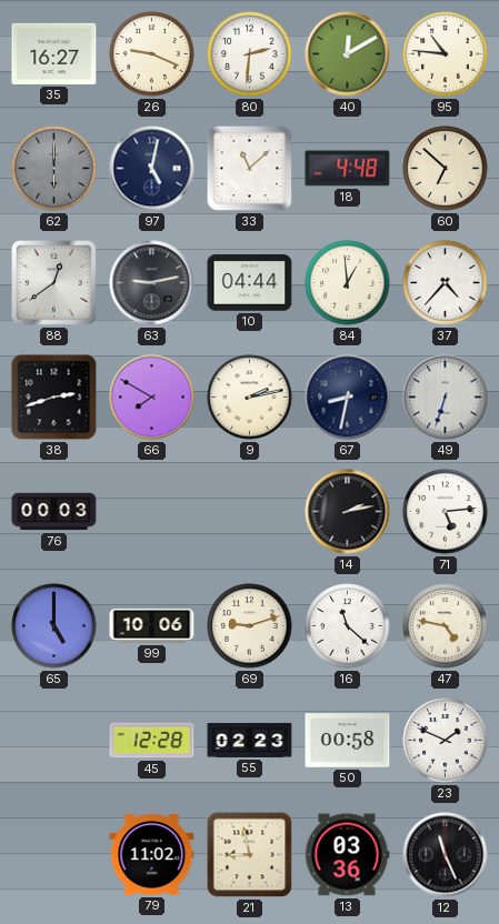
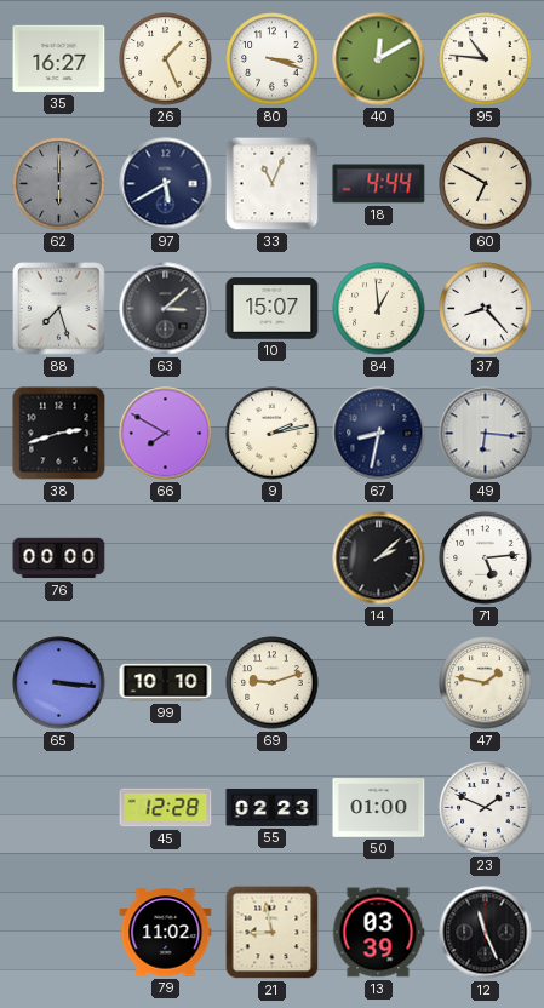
26: 9:19 -> 1:26 (166, 59)
80: 2:31 -> 3:18 (273, 59)
97: 5:02 -> 5:40 (166, 184)
33: 11:08 -> 11:04 (273, 184)
18: 4:48 -> 4:44 (379, 184)
60: 6:52 -> 6:50 (486, 184)
88: 12:39 -> 7:27 (59, 309)
63: 9:13 -> 3:08 (166, 309)
10: 04:44 -> 15:07 (273, 309)
37: 4:37 -> 8:23 (486, 309)
49: 6:33 -> 6:16 (486, 434)
76: 00:03 -> 00:00 (59, 559)
14: 2:13 -> 2:08 (379, 559)
65: 5:00 -> 3:16 (59, 683)
99: 10:06 -> 10:10 (166, 682)
16: 11:22 -> none (348, 626)
47: 4:47 -> 1:47 (486, 683)
50: 00:58 -> 01:00 (379, 808)
13: 03:36 -> 03:39 (378, 933)
